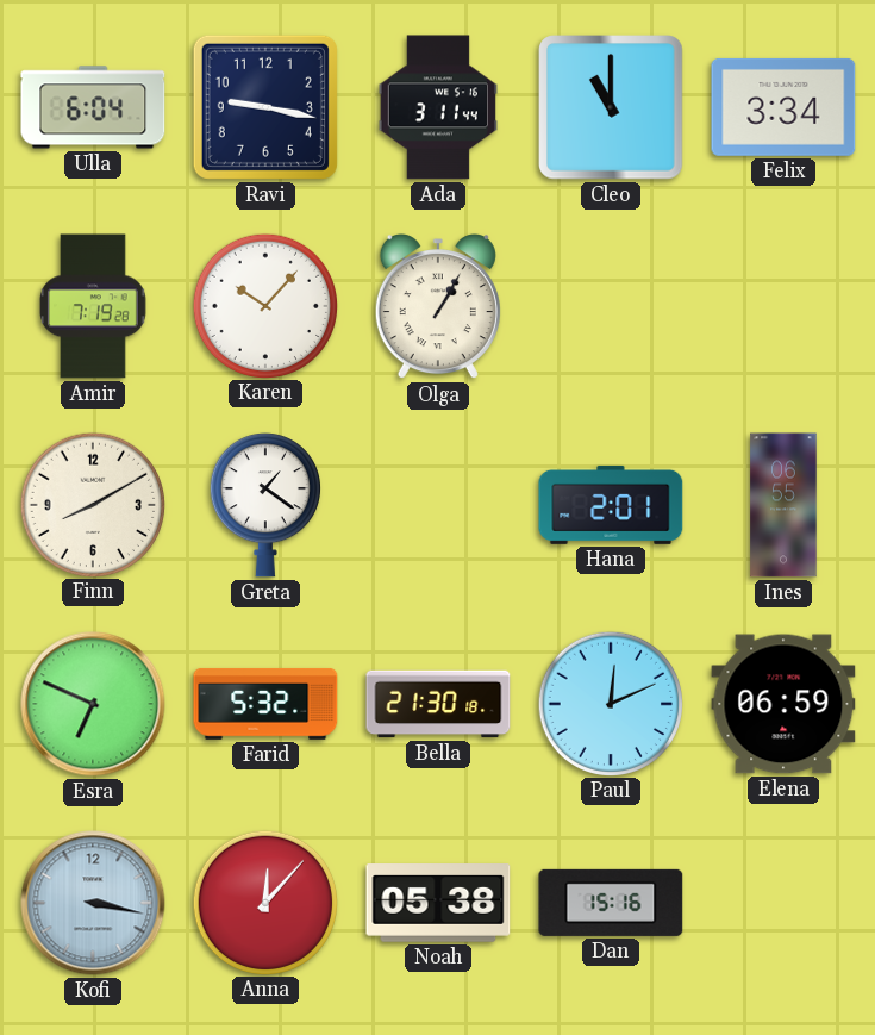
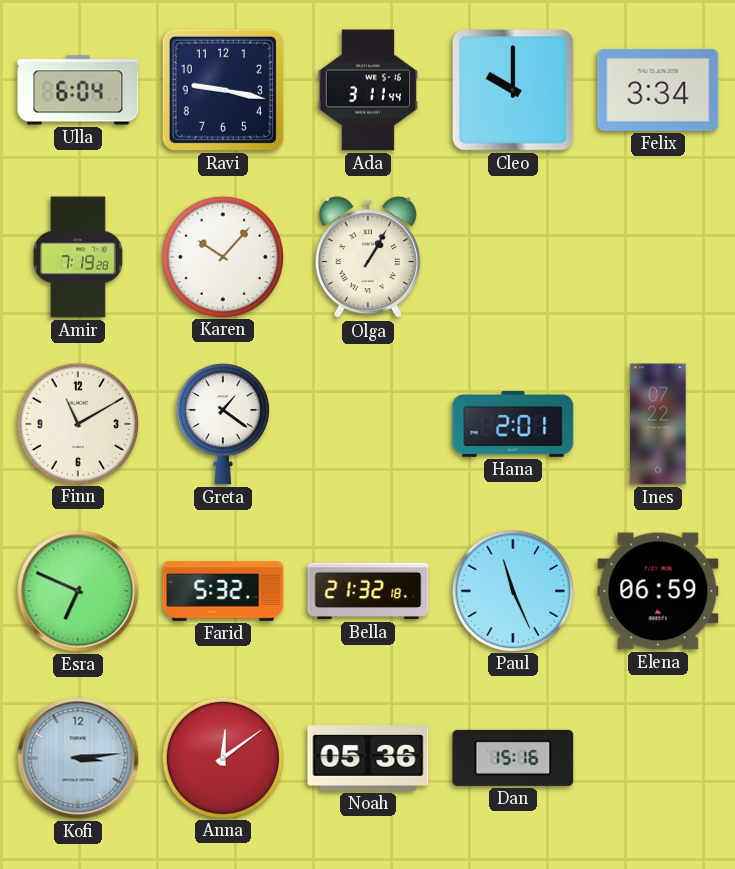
Cleo: 11:00 -> 10:00 (514, 91)
Finn: 8:10 -> 11:10 (77, 423)
Ines: 06:55 -> 07:22 (658, 424)
Bella: 21:30 -> 21:32 (368, 591)
Paul: 12:11 -> 11:26 (512, 590)
Kofi: 3:17 -> 3:14 (78, 758)
Anna: 12:07 -> 12:09 (222, 757)
Noah: 05:38 -> 05:36 (368, 758)
